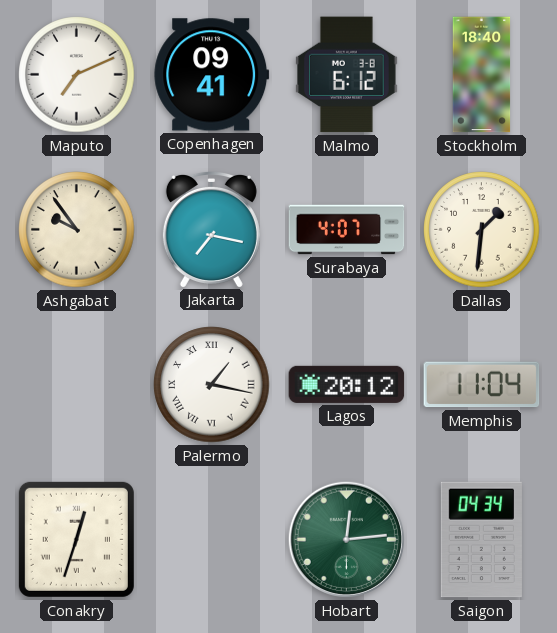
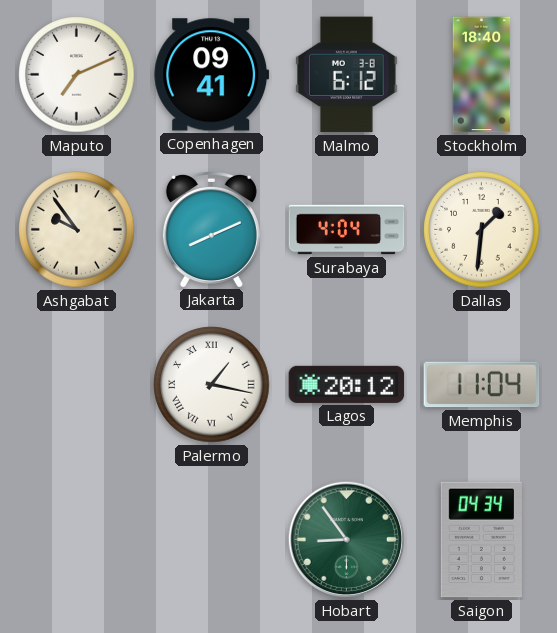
Jakarta: 7:17 -> 8:11 (211, 229)
Surabaya: 4:07 -> 4:04 (347, 230)
Conakry: 12:33 -> none (76, 539)
Hobart: 12:14 -> 8:54 (346, 539)
